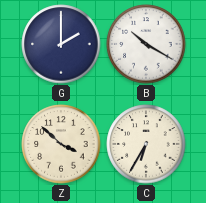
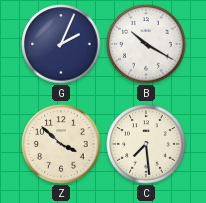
G: 2:00 -> 2:04 (61, 44)
C: 6:35 -> 7:29 (146, 144)
